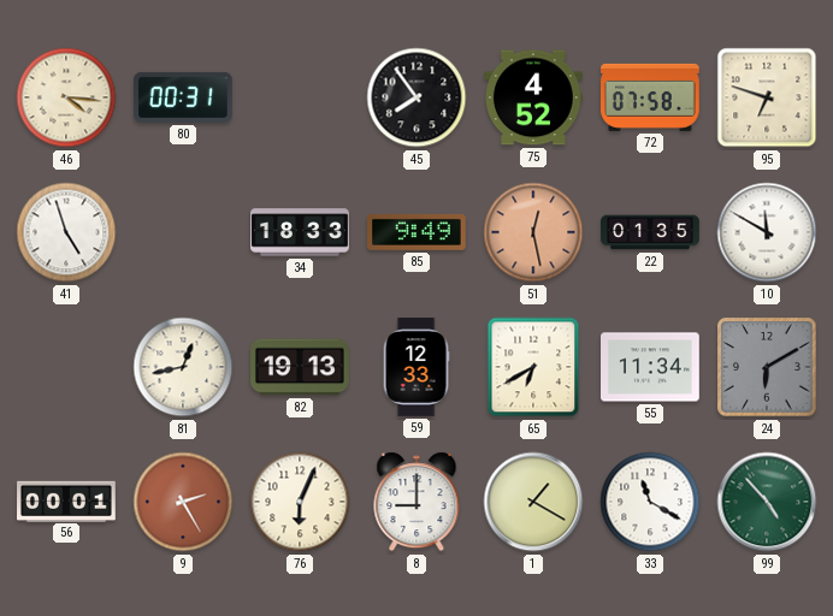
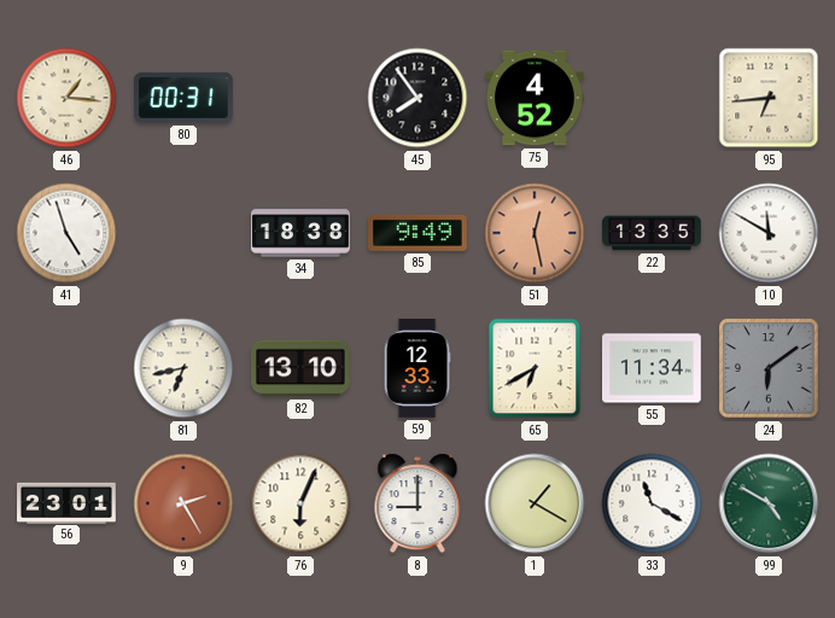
46: 4:16 -> 1:16 (66, 98)
72: 07:58 -> none (651, 97)
95: 6:48 -> 6:44 (769, 98)
34: 18:33 -> 18:38 (300, 233)
22: 01:35 -> 13:35 (652, 233)
81: 12:43 -> 6:43 (183, 368)
82: 19:13 -> 13:10 (302, 368)
24: 6:10 -> 6:09 (769, 368)
56: 00:01 -> 23:01 (68, 502)
99: 4:53 -> 4:50 (769, 503)
